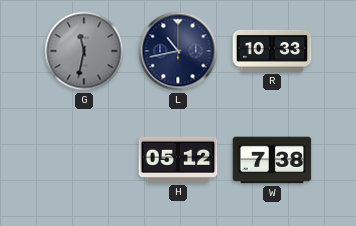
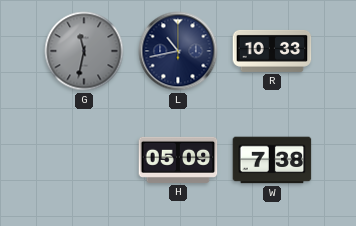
H: 05:12 -> 05:09 (178, 160)
